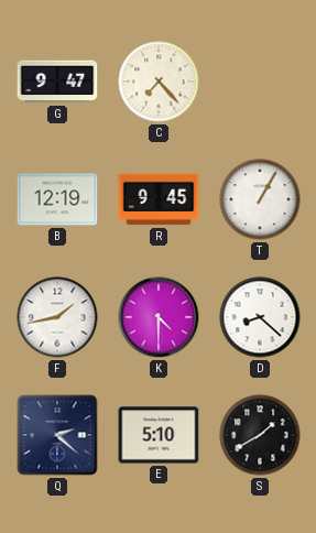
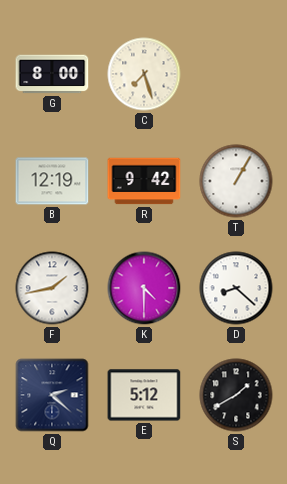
G: 9:47 -> 8:00 (52, 74)
C: 7:23 -> 7:27 (144, 74)
R: 9:45 -> 9:42 (144, 181)
E: 5:10 -> 5:12 (144, 395)
